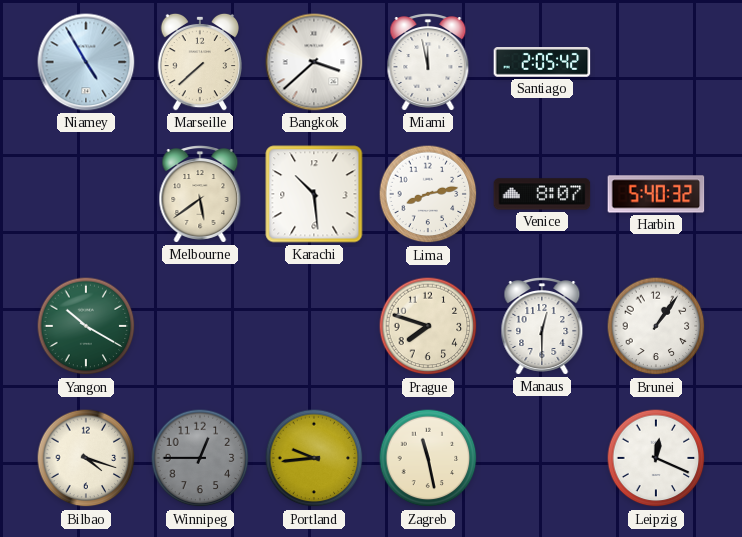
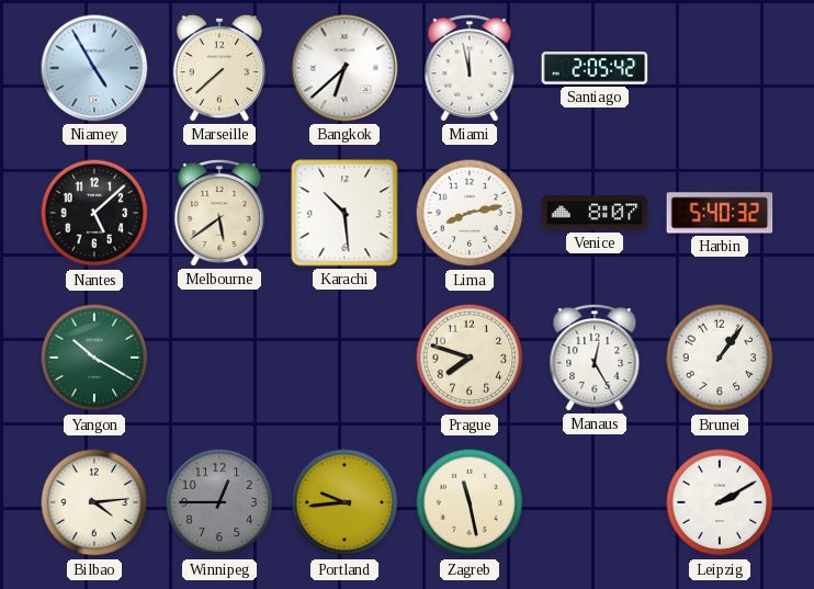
Bangkok: 3:38 -> 6:38 (344, 68)
Nantes: none -> 5:08 (94, 213)
Manaus: 12:30 -> 12:25 (595, 358)
Bilbao: 4:18 -> 4:14 (94, 502)
Leipzig: 12:19 -> 2:10 (720, 502)
